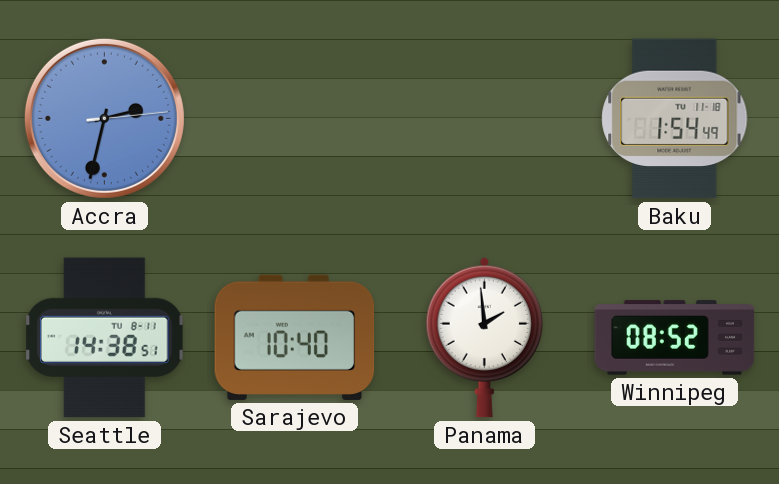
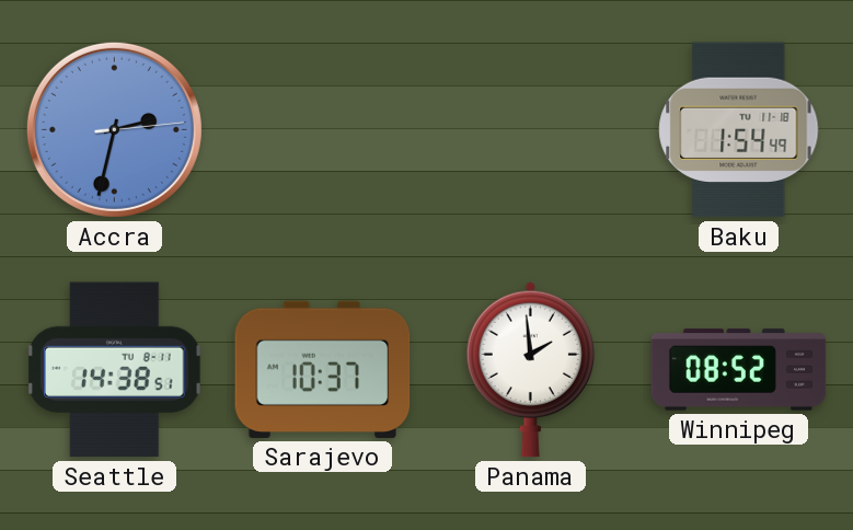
Sarajevo: 10:40 -> 10:37 (323, 369)
